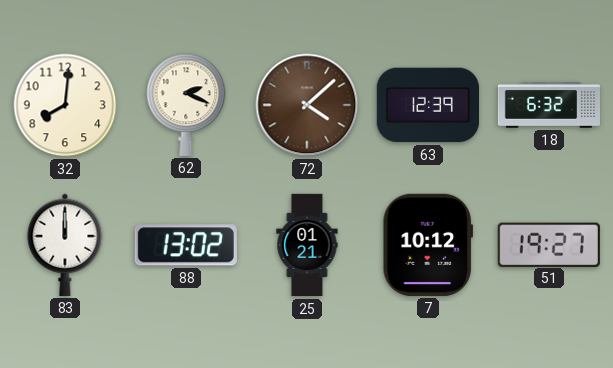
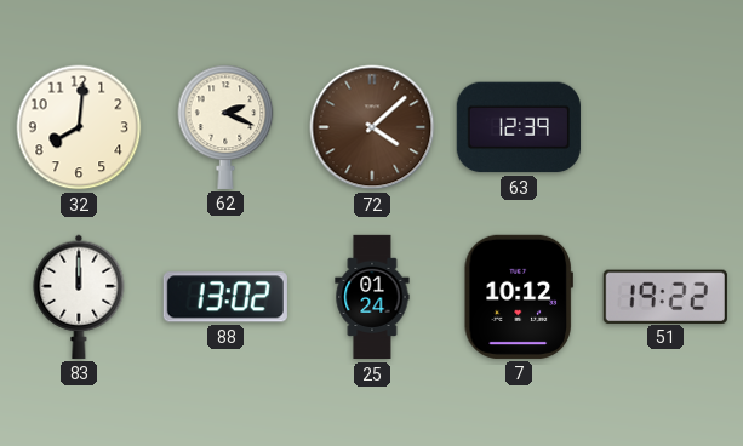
18: 6:32 -> none (548, 106)
25: 01:21 -> 01:24 (372, 297)
51: 19:27 -> 19:22 (665, 296)
